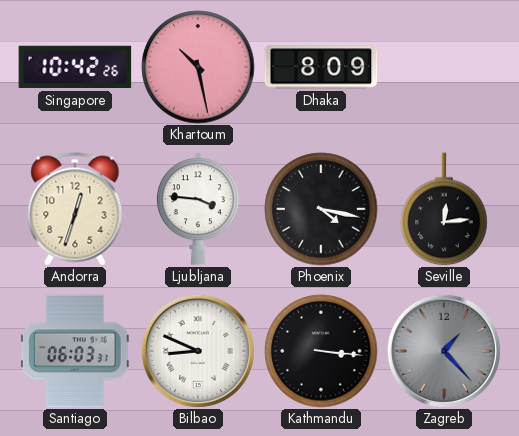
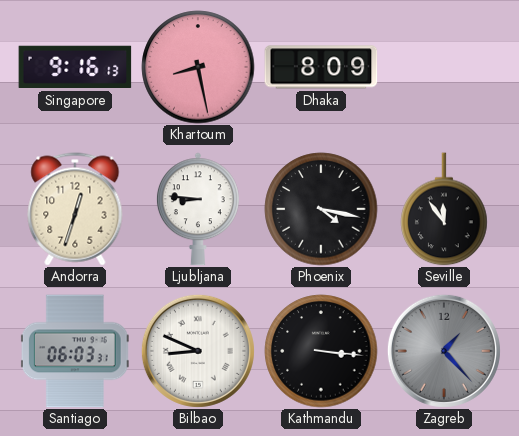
Singapore: 10:42 -> 9:16 (75, 67)
Khartoum: 10:28 -> 8:28 (198, 67)
Ljubljana: 3:46 -> 8:46 (198, 209)
Seville: 12:14 -> 11:54 (444, 209)
